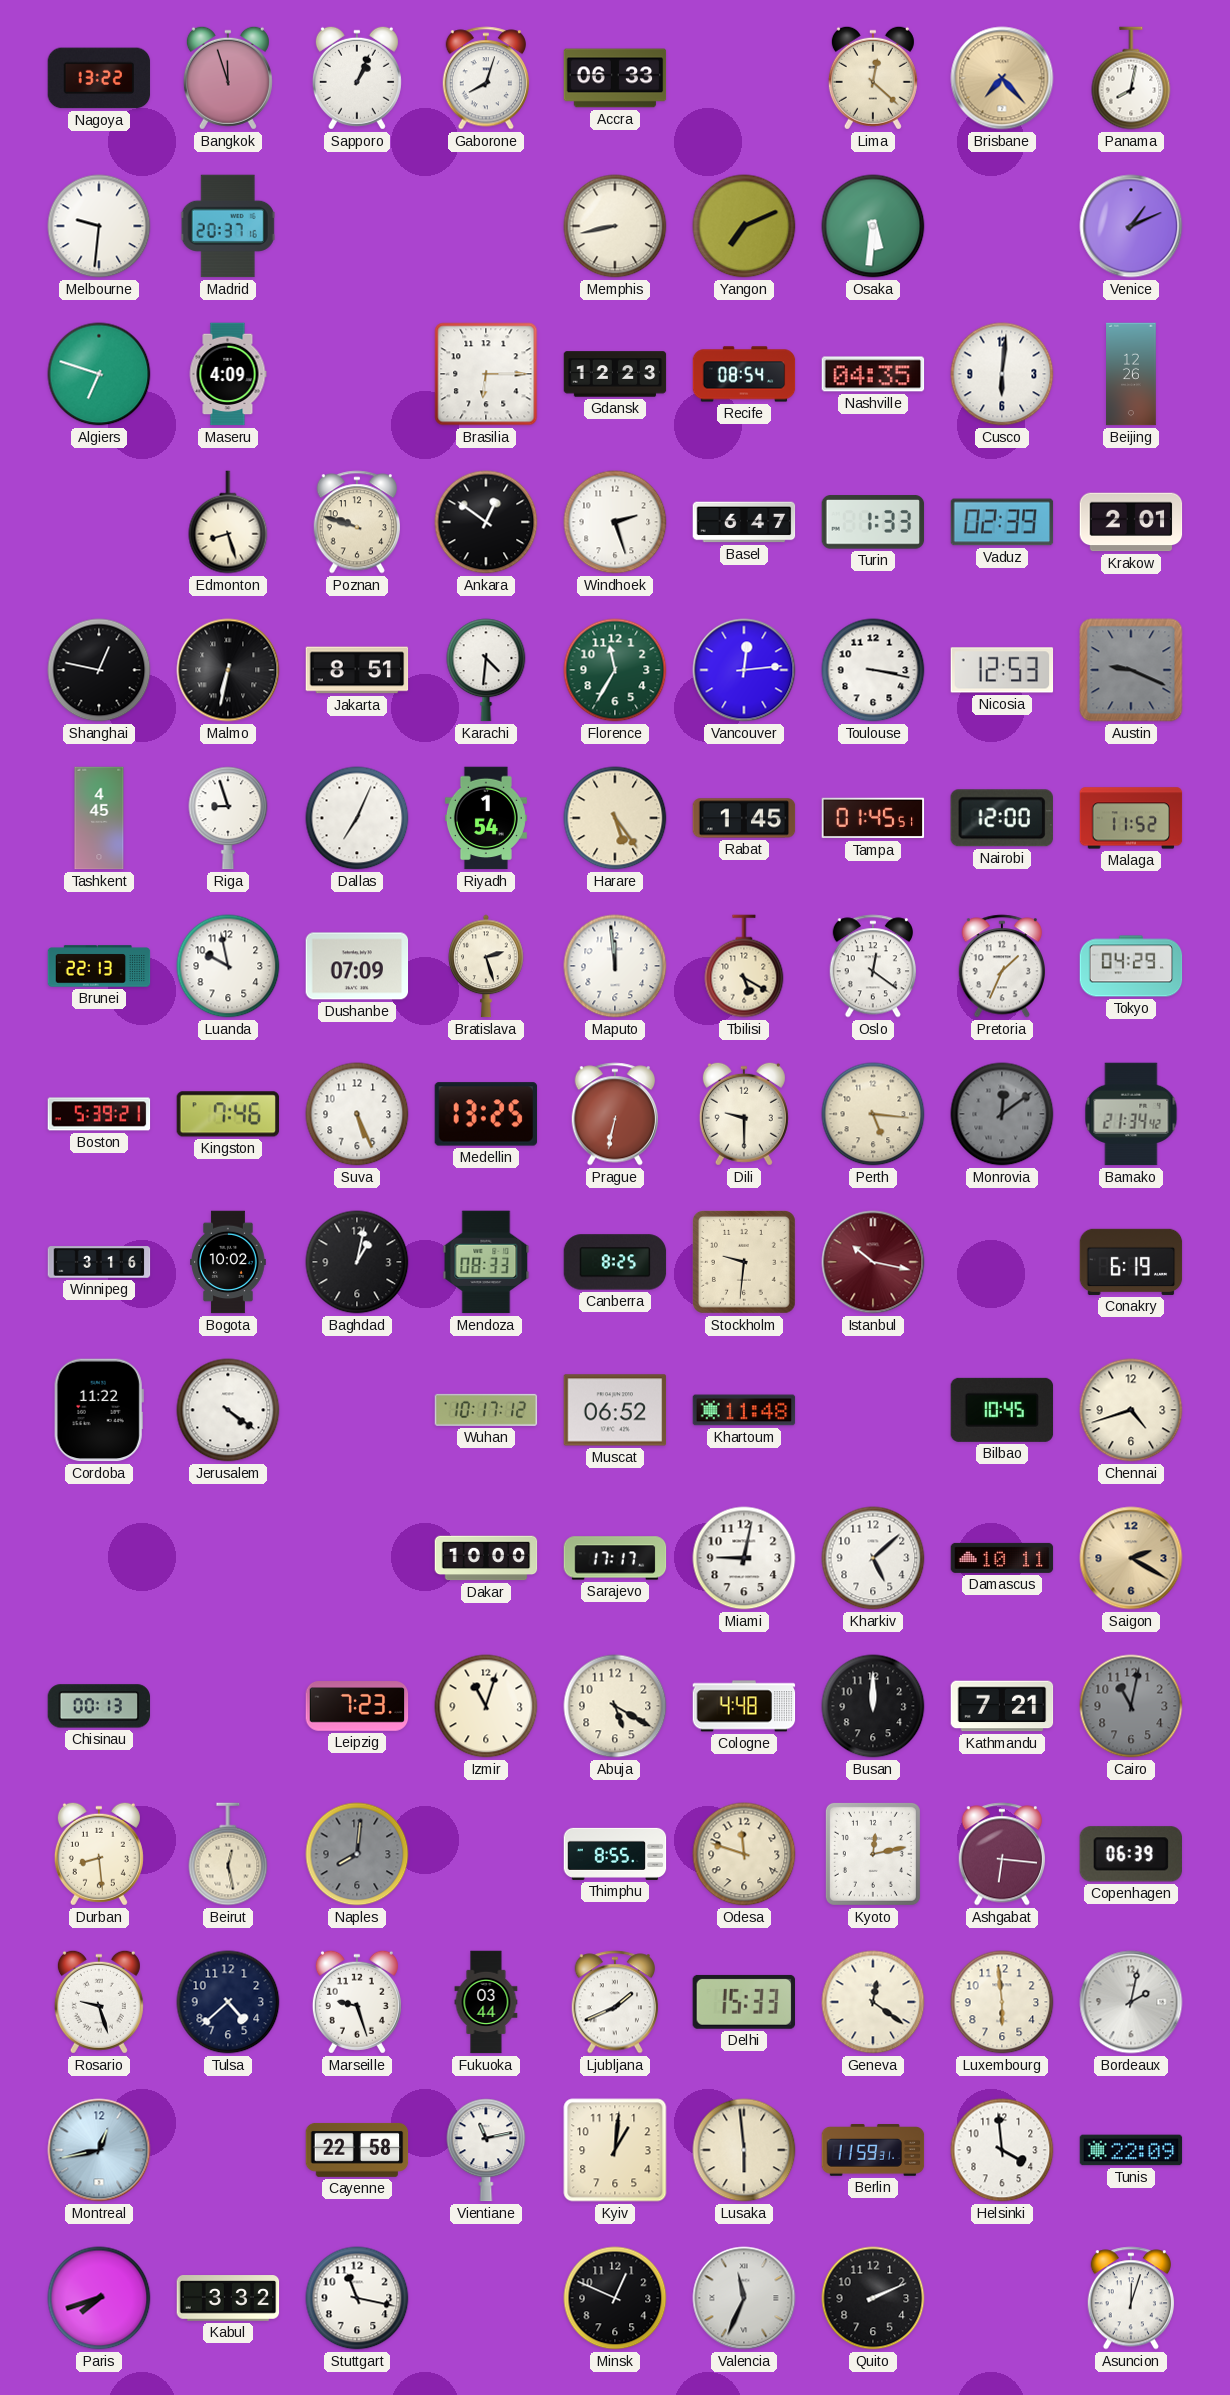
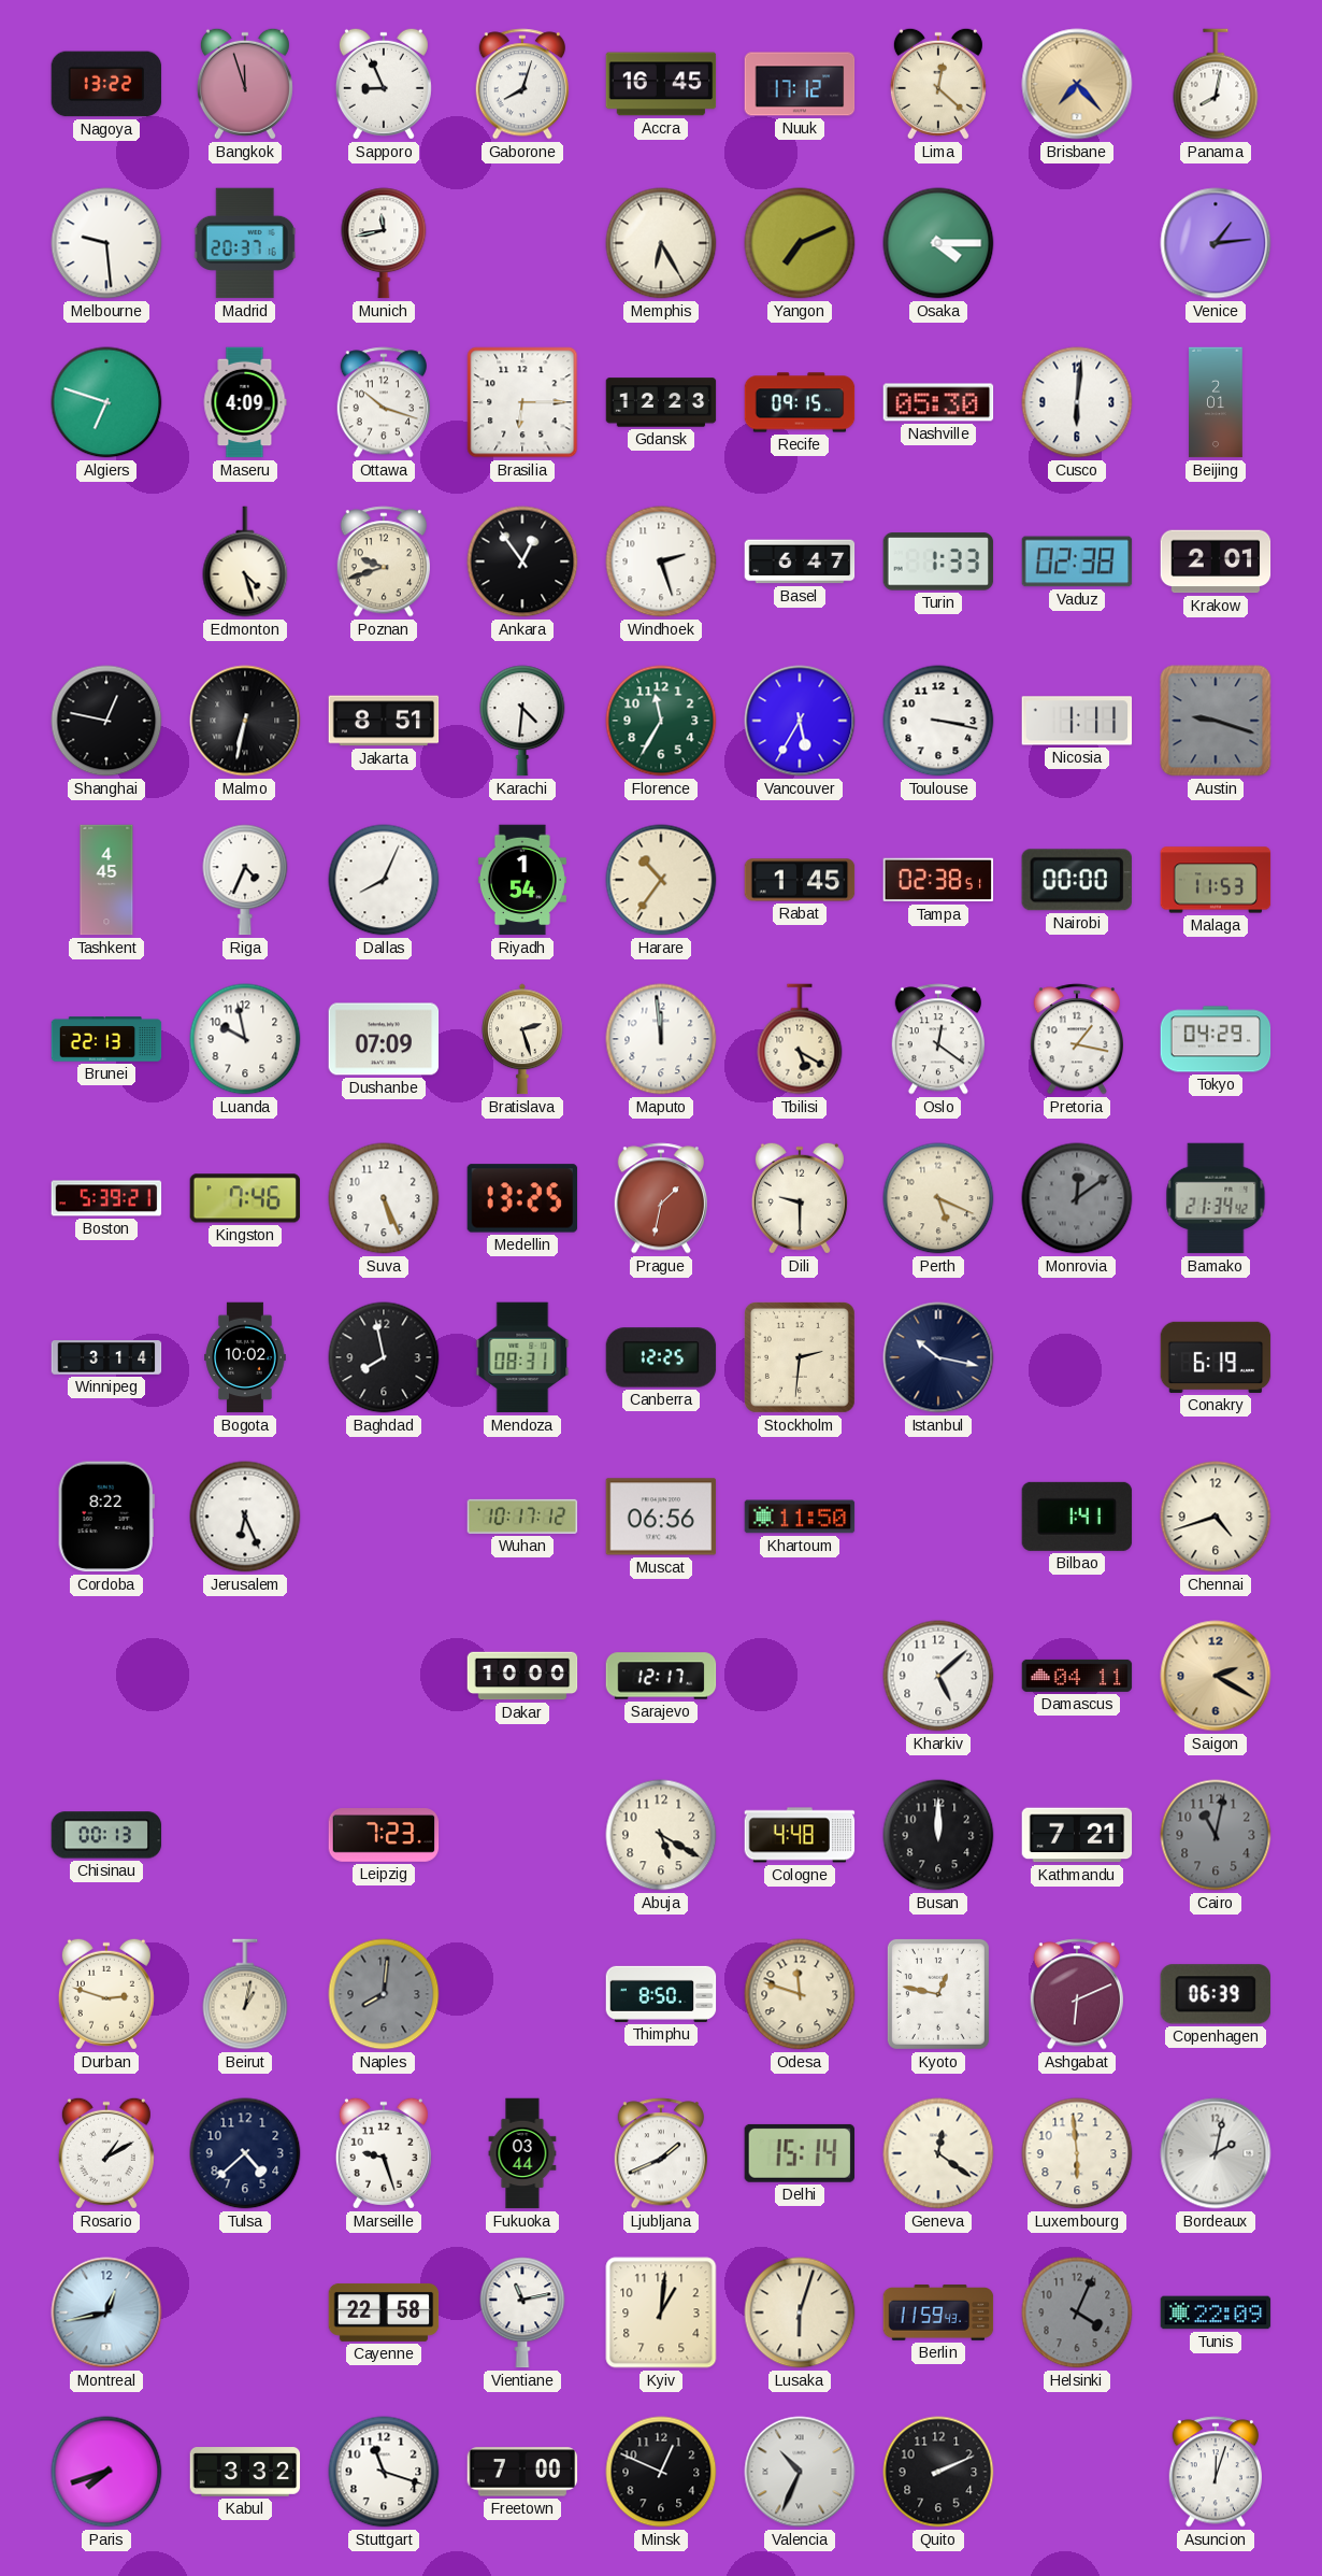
Sapporo: 1:04 -> 8:56 (384, 84)
Accra: 06:33 -> 16:45 (661, 84)
Nuuk: none -> 17:12 (800, 84)
Melbourne: 9:31 -> 9:29 (106, 243)
Munich: none -> 11:43 (384, 243)
Memphis: 8:43 -> 6:25 (661, 243)
Osaka: 5:31 -> 4:15 (938, 243)
Venice: 1:11 -> 1:14 (1216, 243)
Ottawa: none -> 10:18 (383, 402)
Recife: 08:54 -> 09:15 (800, 402)
Nashville: 04:35 -> 05:30 (938, 402)
Beijing: 12:26 -> 2:01 (1216, 402)
Edmonton: 8:27 -> 4:27 (245, 561)
Poznan: 9:48 -> 9:42 (383, 561)
Ankara: 12:51 -> 12:54 (522, 561)
Vaduz: 02:39 -> 02:38 (1077, 561)
Vancouver: 12:14 -> 5:35 (800, 721)
Nicosia: 12:53 -> 1:11 (1077, 721)
Austin: 9:19 -> 9:18 (1216, 721)
Riga: 8:57 -> 4:34 (245, 880)
Dallas: 7:04 -> 8:04 (384, 880)
Harare: 5:24 -> 10:36 (661, 880)
Tampa: 01:45 -> 02:38 (938, 880)
Nairobi: 12:00 -> 00:00 (1077, 880)
Malaga: 11:52 -> 11:53 (1216, 880)
Pretoria: 1:34 -> 1:17 (1076, 1039)
Prague: 6:32 -> 1:32 (660, 1198)
Perth: 5:16 -> 5:19 (938, 1198)
Winnipeg: 3:16 -> 3:14 (106, 1357)
Baghdad: 1:02 -> 7:58 (384, 1357)
Mendoza: 08:33 -> 08:31 (522, 1357)
Canberra: 8:25 -> 12:25 (661, 1357)
Stockholm: 9:31 -> 2:31 (800, 1357)
Istanbul dial: burgundy -> navy (938, 1357)
Cordoba: 11:22 -> 8:22 (106, 1517)
Jerusalem: 4:21 -> 6:26 (245, 1517)
Muscat: 06:52 -> 06:56 (661, 1517)
Khartoum: 11:48 -> 11:50 (800, 1517)
Bilbao: 10:45 -> 1:41 (1077, 1517)
Sarajevo: 17:17 -> 12:17 (661, 1676)
Miami: 9:02 -> none (744, 1558)
Damascus: 10:11 -> 04:11 (1077, 1676)
Izmir: 11:03 -> none (486, 1706)
Durban: 8:29 -> 2:48 (106, 1994)
Beirut: 12:28 -> 1:02 (245, 1994)
Thimphu: 8:55 -> 8:50 (661, 1994)
Kyoto: 12:13 -> 12:47 (938, 1994)
Ashgabat: 6:16 -> 6:11 (1076, 1994)
Rosario: 9:27 -> 1:10 (106, 2153)
Delhi: 15:33 -> 15:14 (799, 2153)
Lusaka: 5:59 -> 6:03 (800, 2312)
Berlin: 11:59:31 -> 11:59:43 (938, 2312)
Helsinki: 3:59 -> 4:04 (1077, 2312)
Helsinki dial: white -> grey (1077, 2312)
Stuttgart: 11:17 -> 11:18 (384, 2472)
Freetown: none -> 7:00 (522, 2472)
Valencia: 11:34 -> 10:34 (800, 2472)
